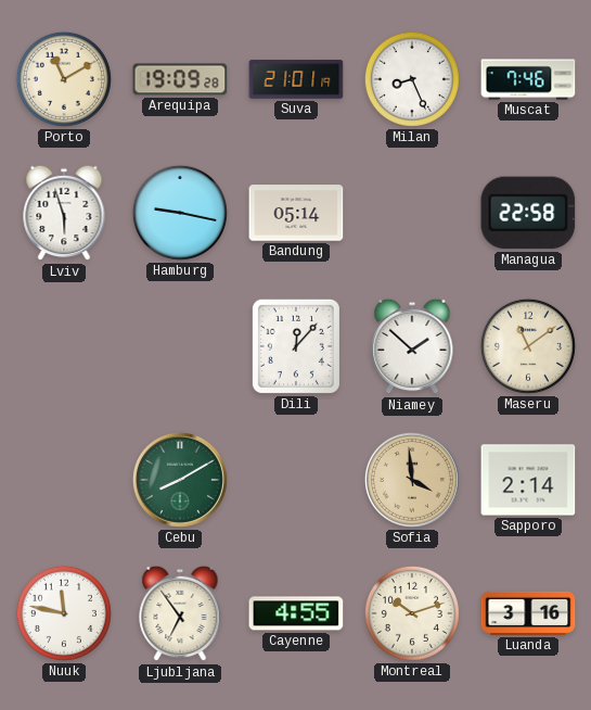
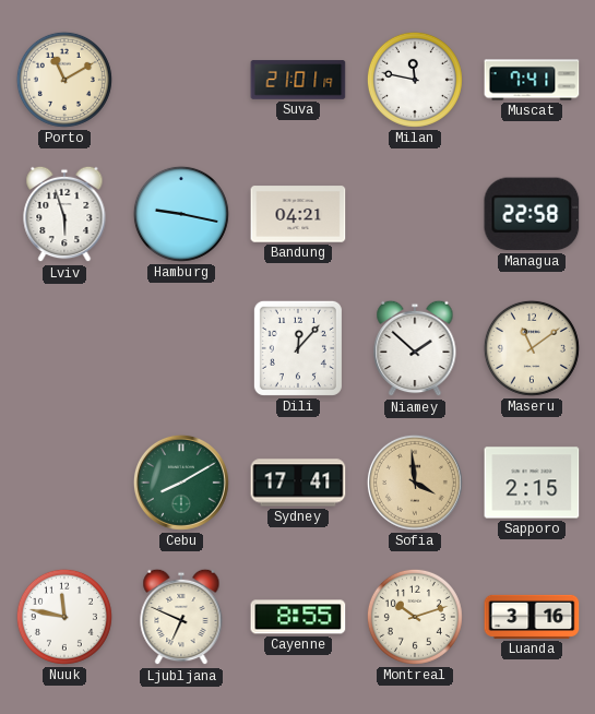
Arequipa: 19:09 -> none (180, 79)
Milan: 8:26 -> 11:47 (415, 80)
Muscat: 7:46 -> 7:41 (532, 80)
Bandung: 05:14 -> 04:21 (298, 214)
Sydney: none -> 17:41 (298, 483)
Sapporo: 2:14 -> 2:15 (532, 483)
Ljubljana: 6:54 -> 6:49 (181, 617)
Cayenne: 4:55 -> 8:55 (298, 617)
